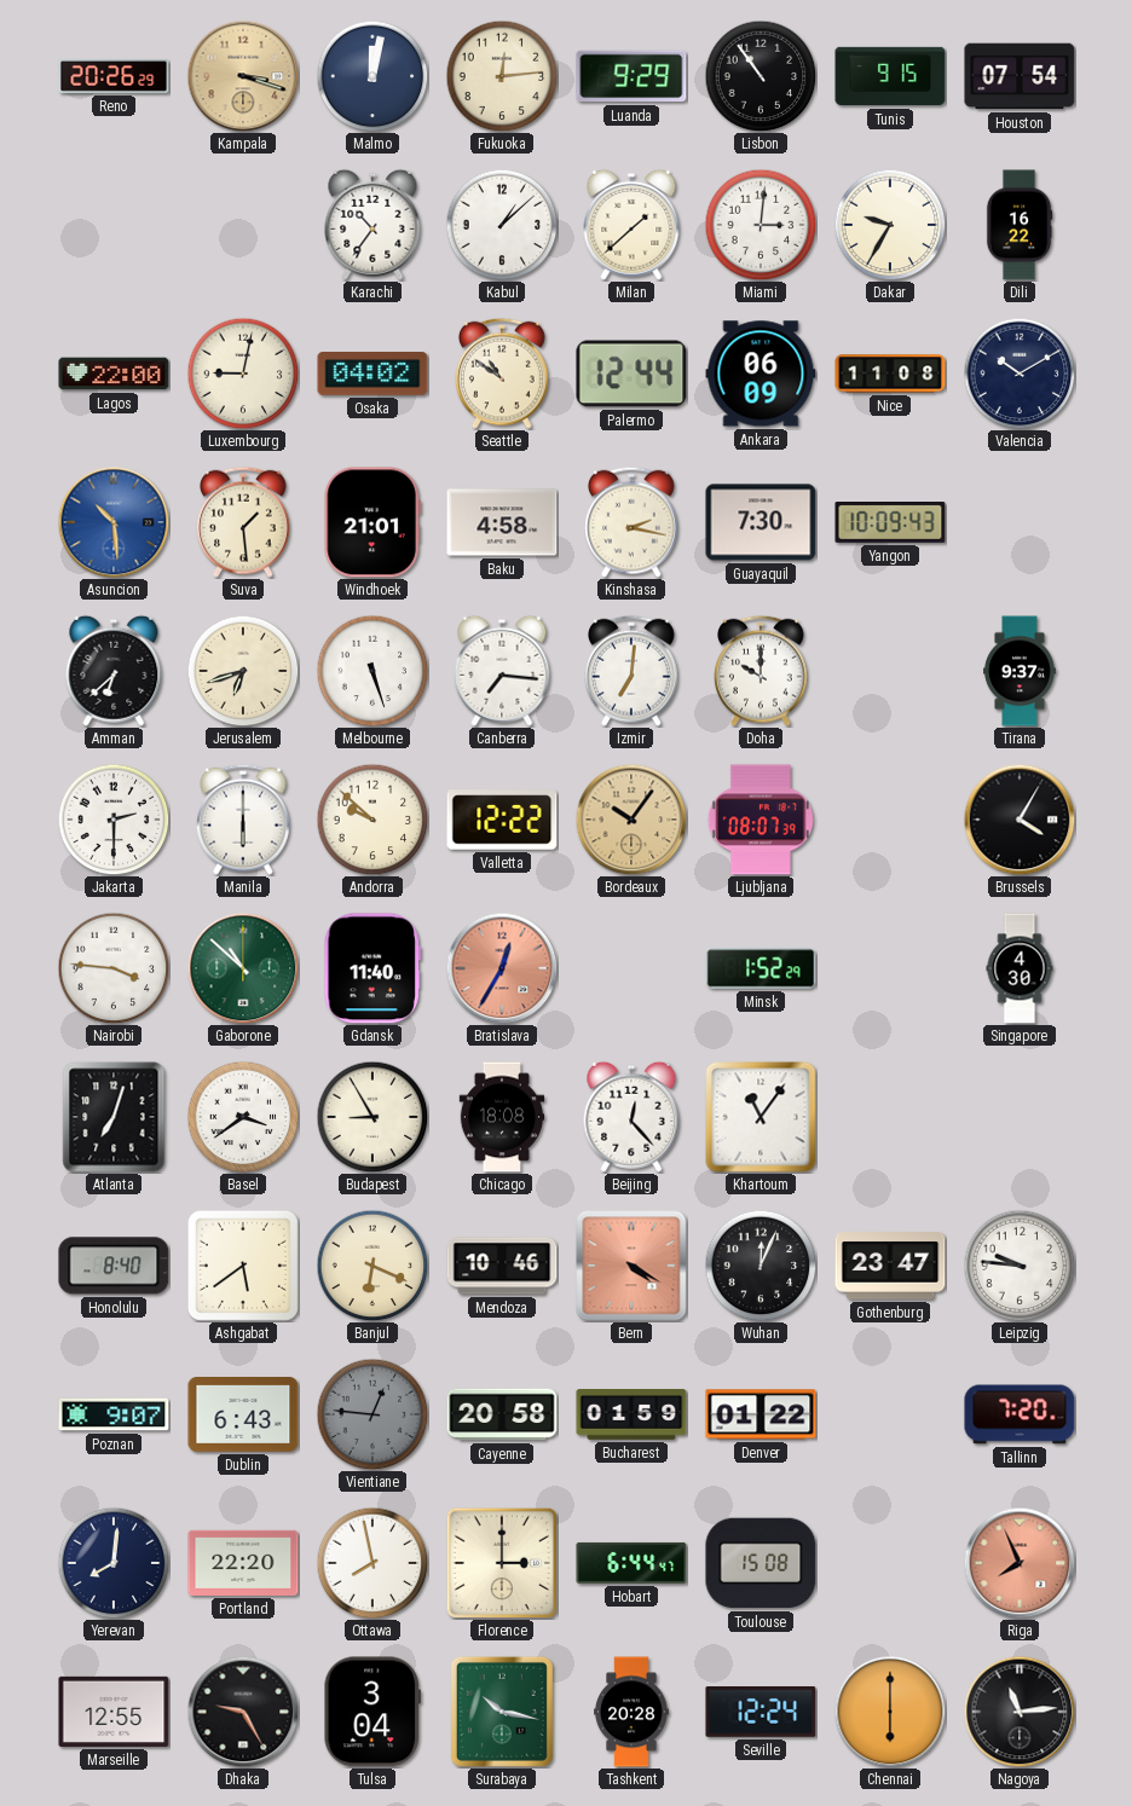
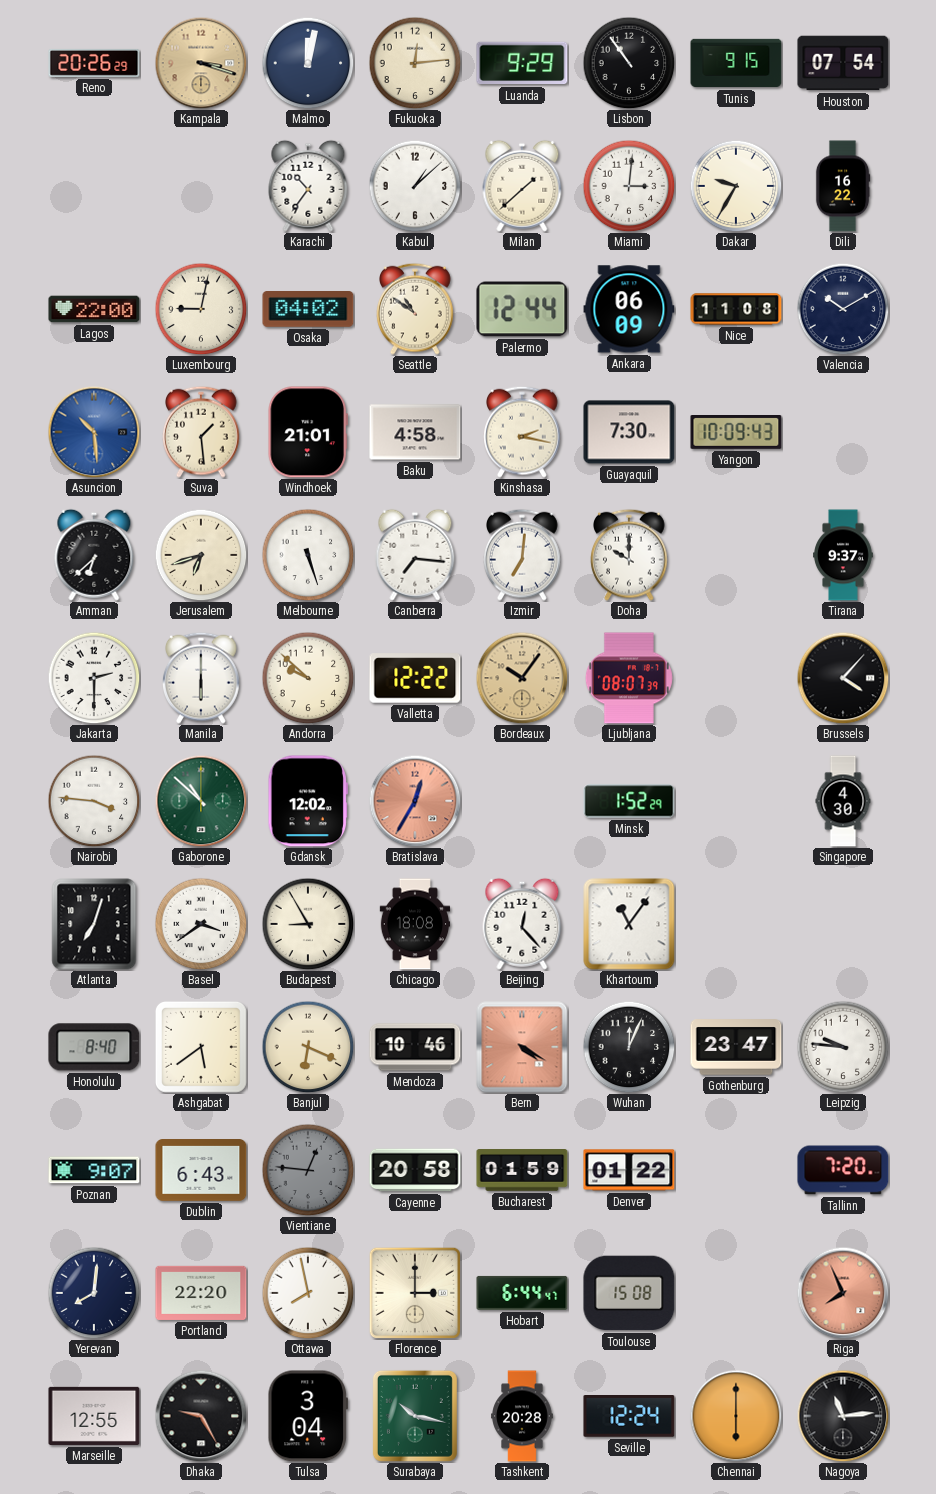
Brussels: 4:05 -> 4:07 (843, 678)
Gdansk: 11:40 -> 12:02 (308, 801)
